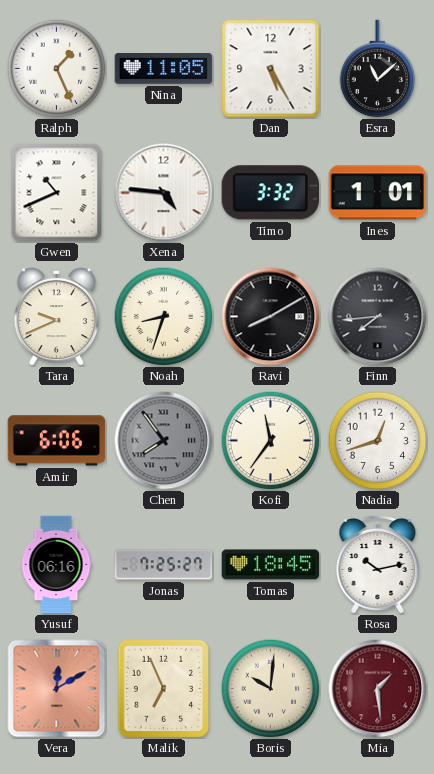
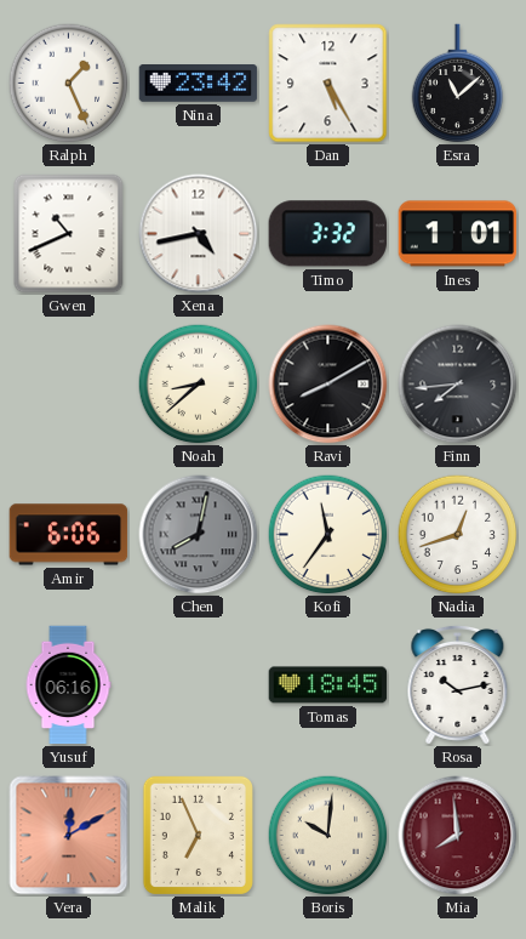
Nina: 11:05 -> 23:42 (199, 84)
Xena: 4:46 -> 4:43 (199, 234)
Tara: 9:41 -> none (57, 316)
Noah: 8:33 -> 8:38 (199, 385)
Chen: 7:54 -> 8:02 (199, 535)
Jonas: 7:25 -> none (164, 565)
Mia: 1:29 -> 7:59 (458, 836)
